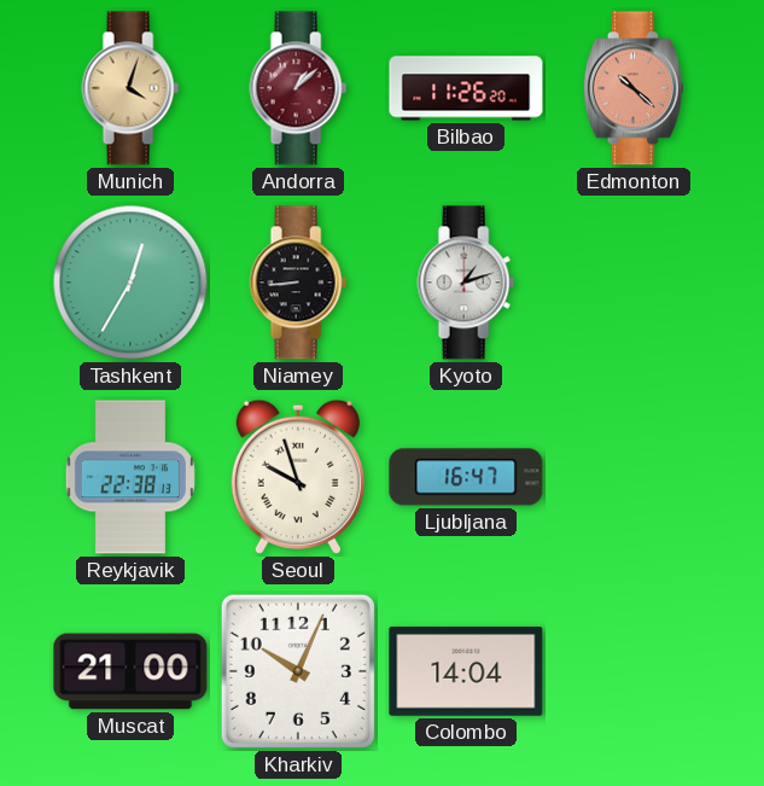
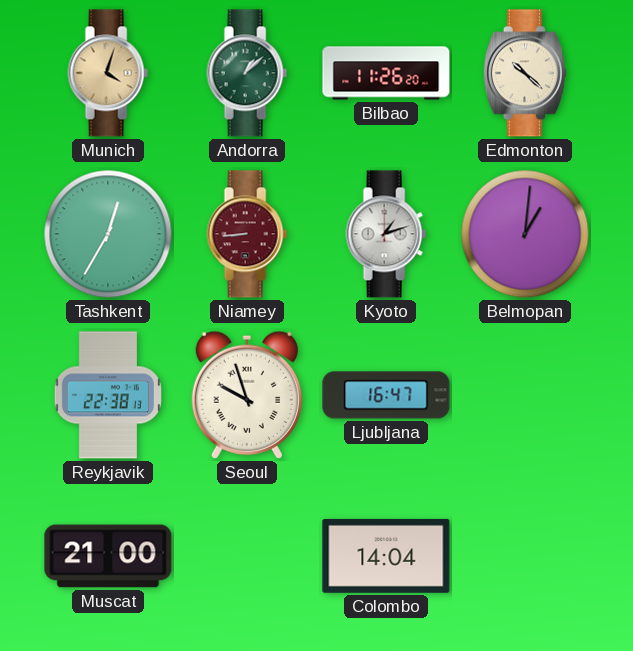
Andorra dial: burgundy -> green (247, 73)
Edmonton dial: salmon -> cream (525, 73)
Niamey dial: black -> burgundy (247, 234)
Belmopan: none -> 1:01 (525, 234)
Kharkiv: 10:04 -> none (298, 671)
